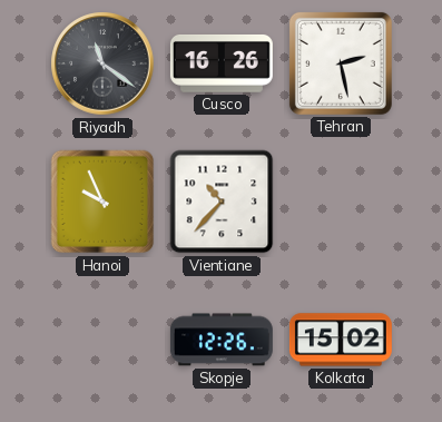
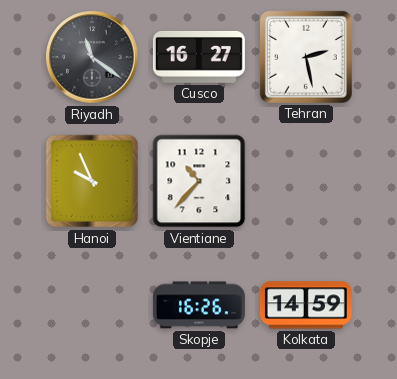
Cusco: 16:26 -> 16:27 (199, 57)
Skopje: 12:26 -> 16:26 (199, 305)
Kolkata: 15:02 -> 14:59 (306, 305)
